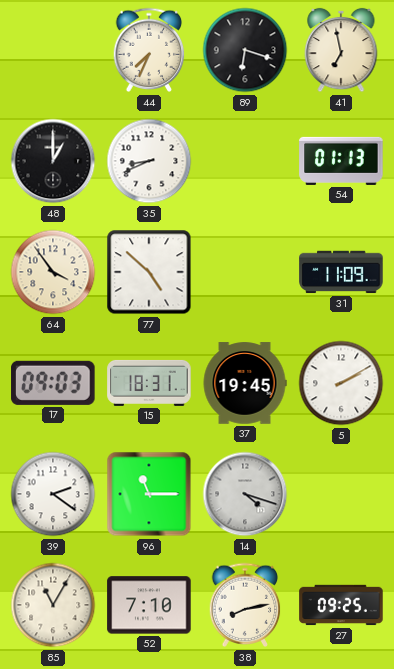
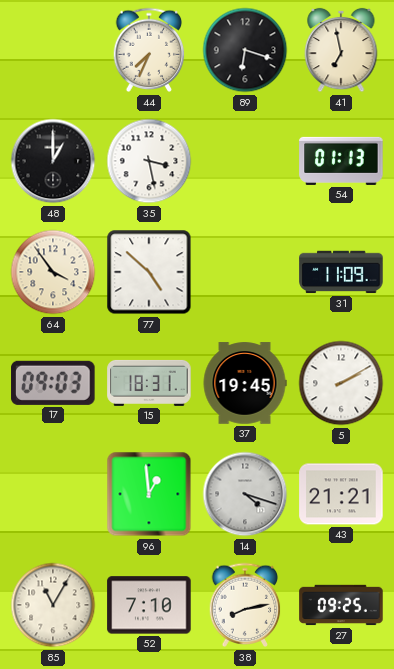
35: 8:41 -> 3:28 (149, 161)
39: 2:21 -> none (53, 494)
96: 11:15 -> 12:59 (149, 494)
43: none -> 21:21 (341, 494)
